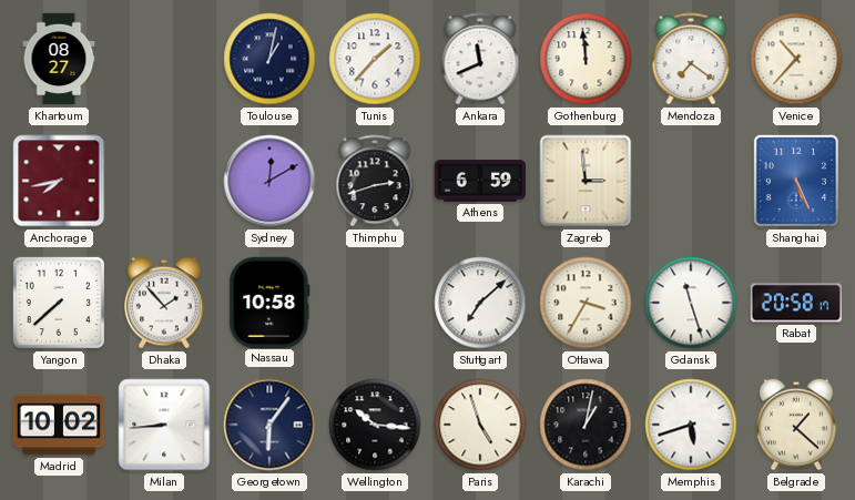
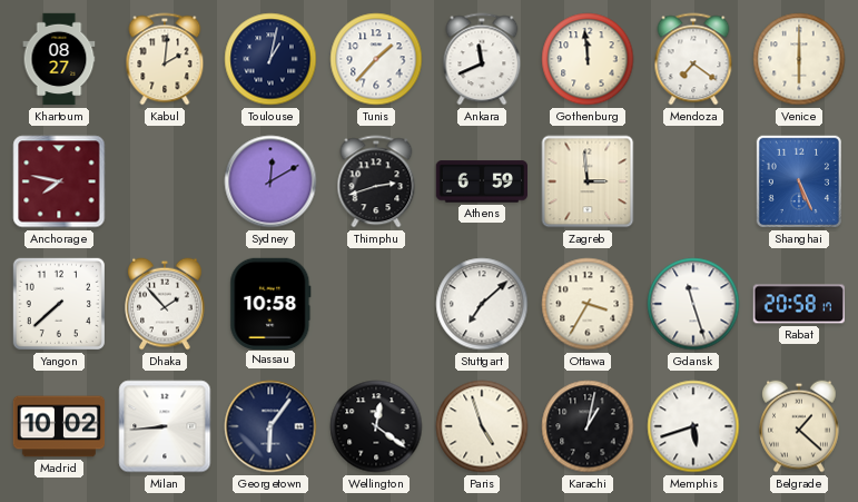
Kabul: none -> 2:01 (165, 59)
Venice: 10:37 -> 6:00 (799, 59)
Anchorage: 7:43 -> 7:47 (59, 181)
Wellington: 10:16 -> 12:21 (376, 426)
